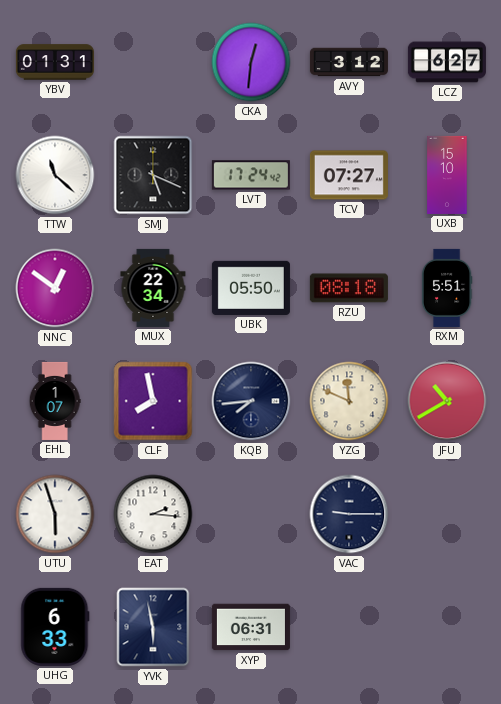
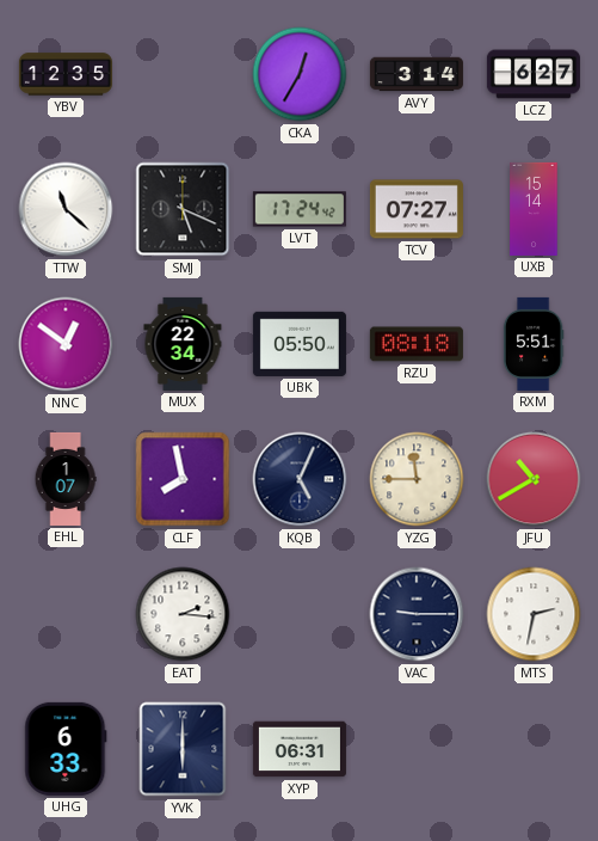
YBV: 01:31 -> 12:35 (66, 74)
CKA: 12:31 -> 12:35 (300, 74)
AVY: 3:12 -> 3:14 (417, 74)
UXB: 15:10 -> 15:14 (534, 209)
KQB: 7:44 -> 5:04 (300, 479)
YZG: 11:49 -> 11:45 (417, 479)
UTU: 5:57 -> none (55, 514)
MTS: none -> 2:32 (534, 614)
YVK: 5:58 -> 6:00 (183, 749)
